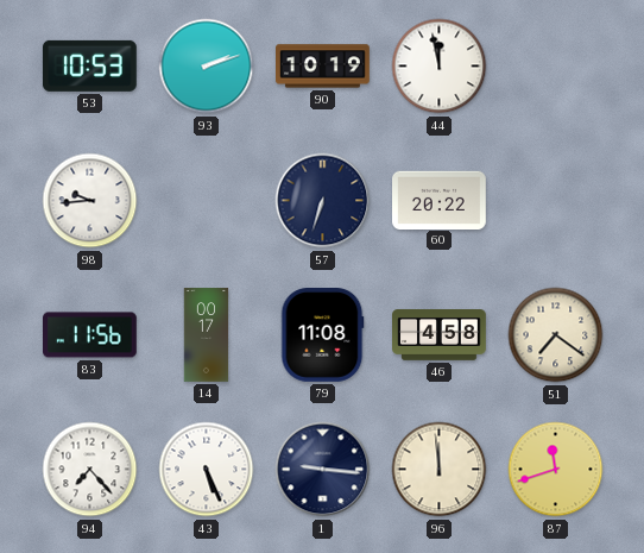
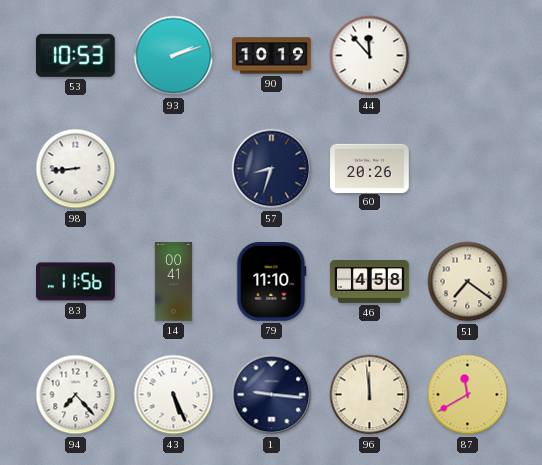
44: 11:58 -> 11:53 (370, 56)
98: 9:44 -> 8:44 (76, 169)
57: 6:33 -> 8:33 (272, 169)
60: 20:22 -> 20:26 (370, 168)
14: 00:17 -> 00:41 (174, 282)
79: 11:08 -> 11:10 (272, 282)
87: 11:42 -> 11:40 (468, 395)
